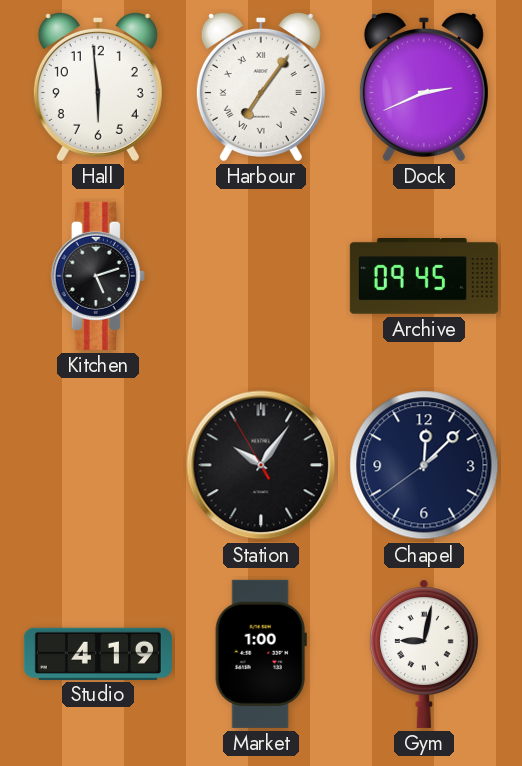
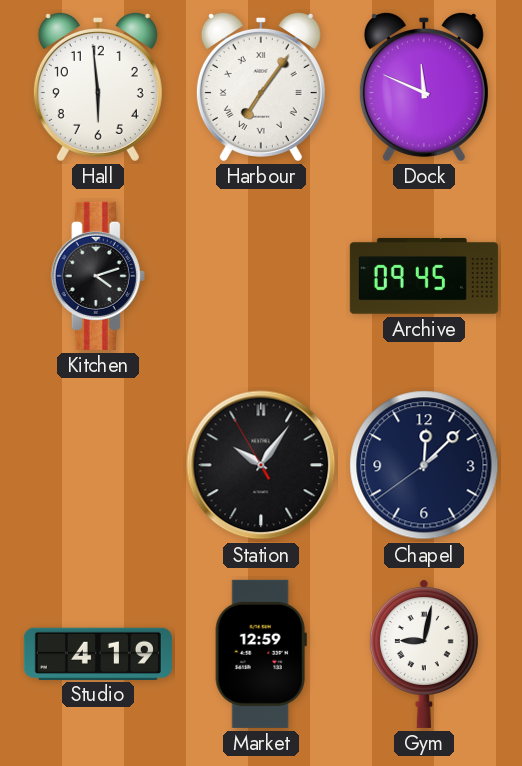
Dock: 2:41 -> 11:49 (424, 86)
Kitchen: 5:12 -> 4:12 (98, 276)
Market: 1:00 -> 12:59 (261, 654)
